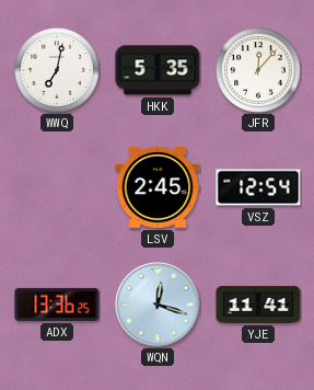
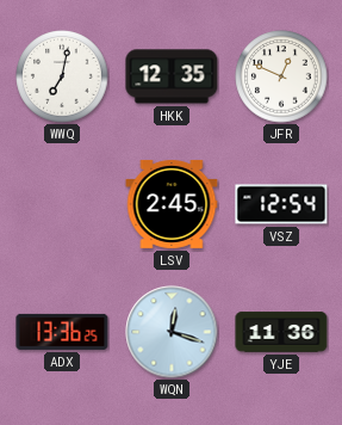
HKK: 5:35 -> 12:35 (172, 76)
JFR: 12:07 -> 12:49 (281, 76)
YJE: 11:41 -> 11:36 (281, 332)
